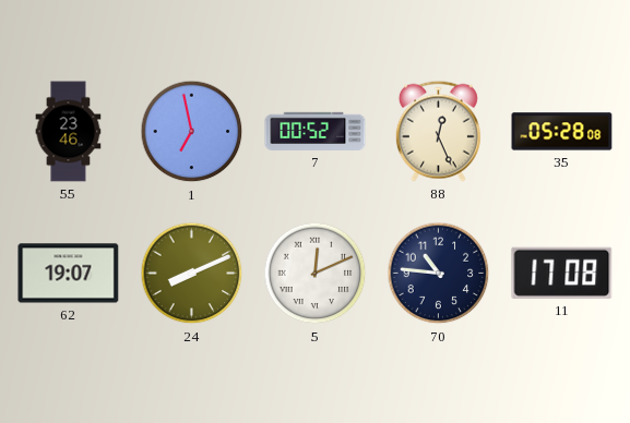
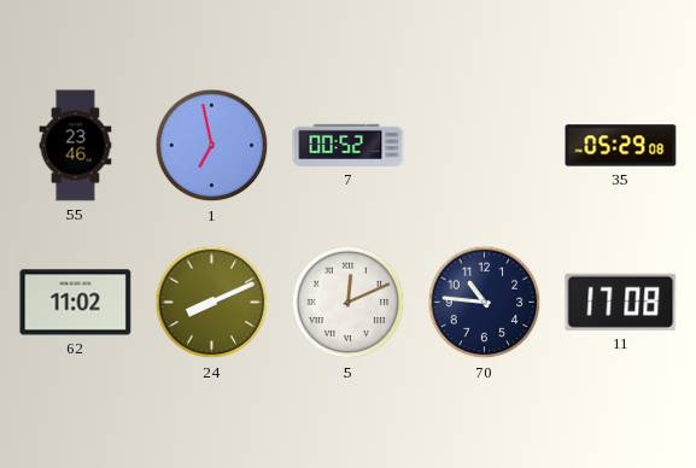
88: 12:26 -> none (438, 131)
35: 05:28 -> 05:29 (621, 146)
62: 19:07 -> 11:02 (76, 303)
